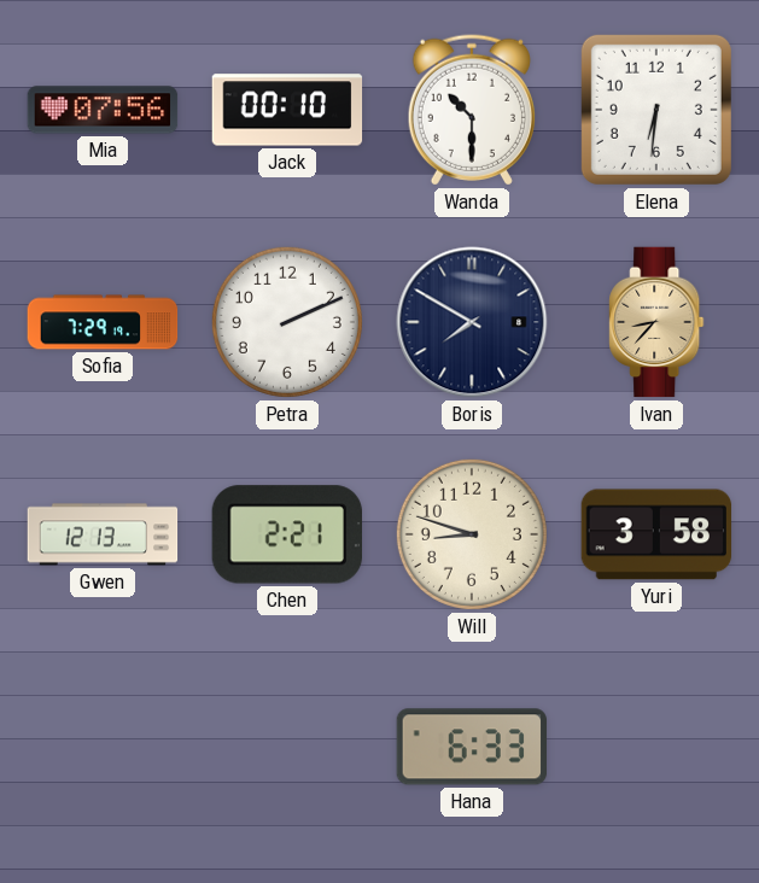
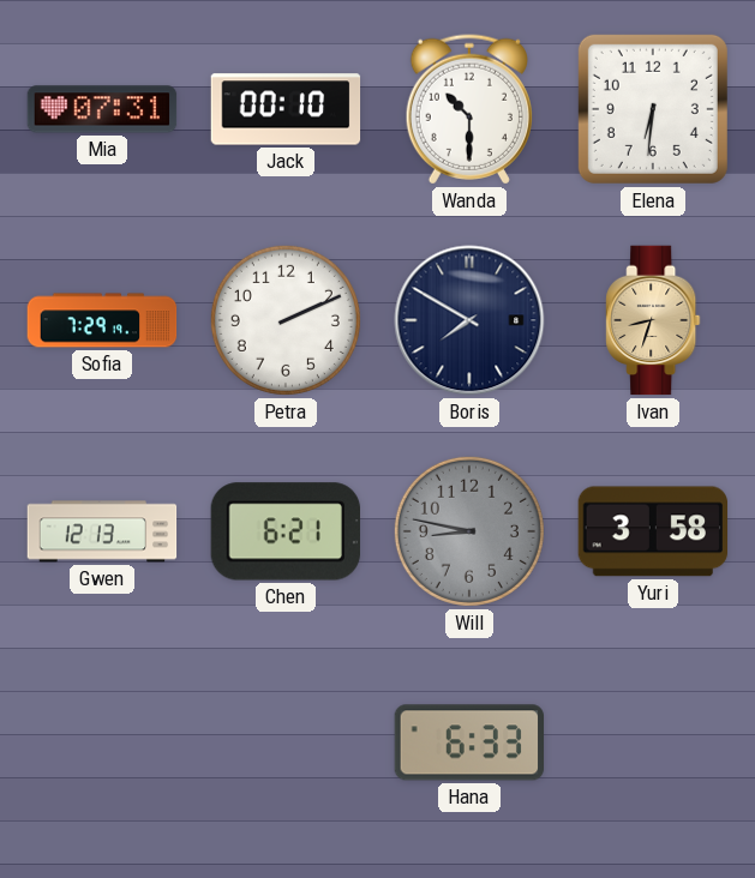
Mia: 07:56 -> 07:31 (102, 109)
Ivan: 8:37 -> 8:33 (653, 320)
Chen: 2:21 -> 6:21 (284, 531)
Will: 8:48 -> 8:47 (469, 531)
Will dial: cream -> grey (469, 531)
